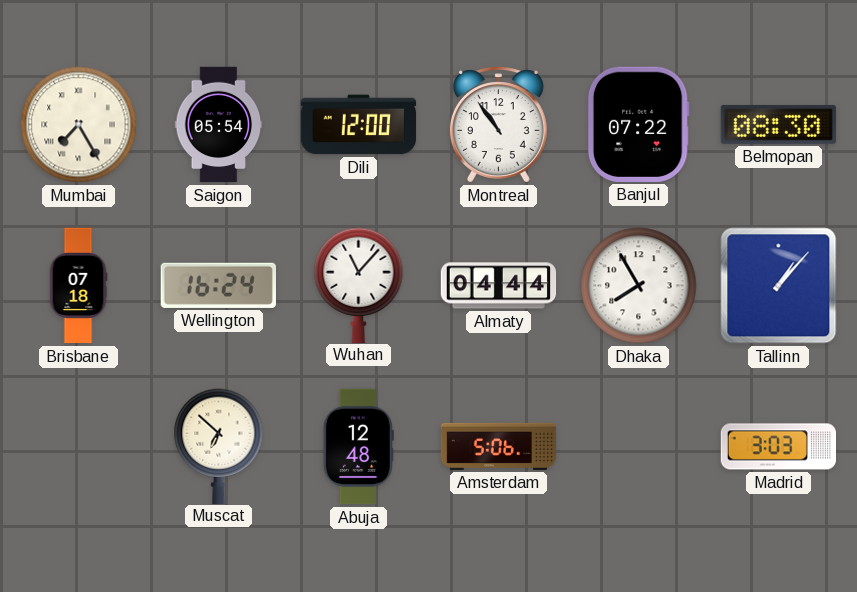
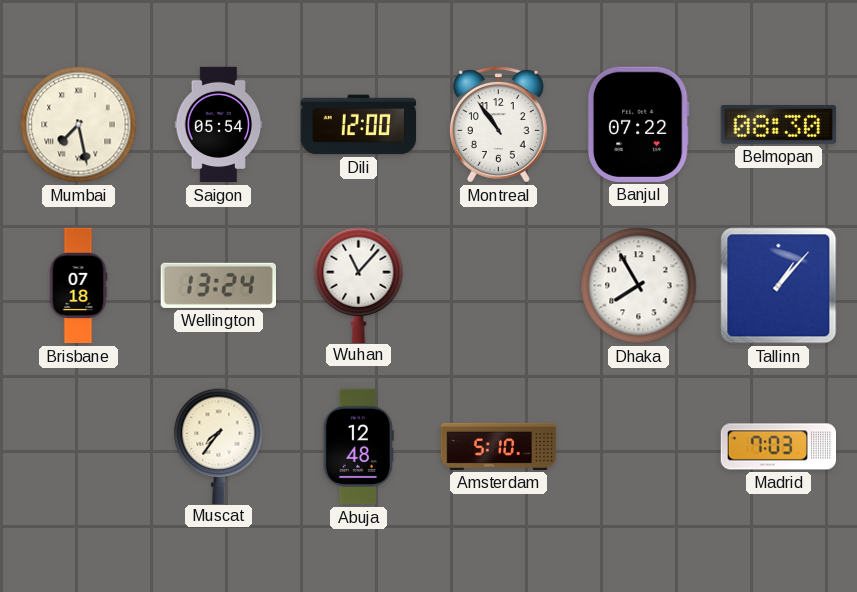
Mumbai: 7:25 -> 7:28 (79, 125)
Wellington: 16:24 -> 13:24 (218, 285)
Almaty: 04:44 -> none (499, 286)
Muscat: 6:52 -> 7:36 (219, 446)
Amsterdam: 5:06 -> 5:10 (499, 446)
Madrid: 3:03 -> 7:03 (779, 447)
